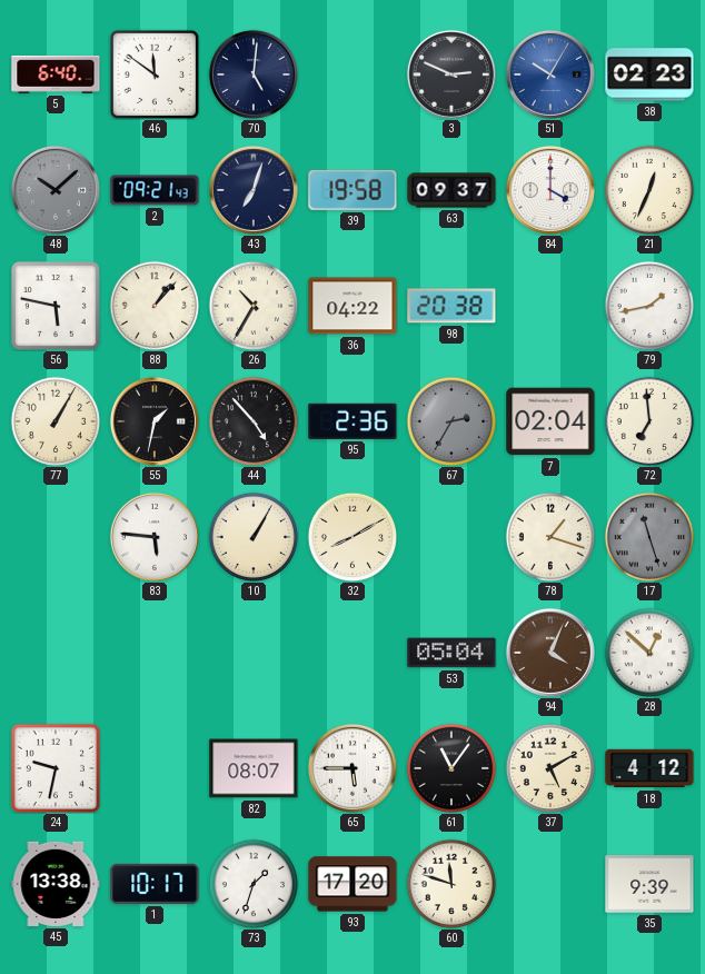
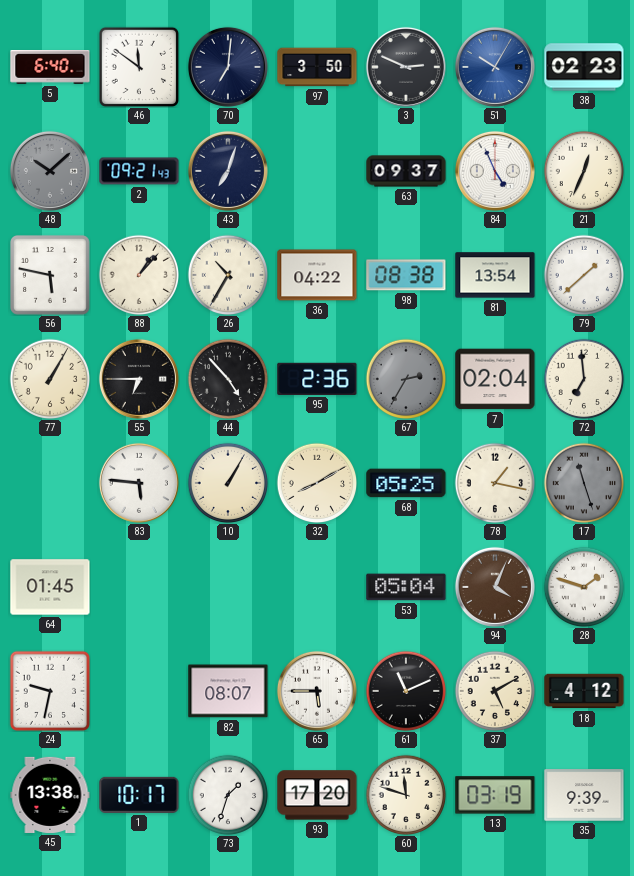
70: 5:01 -> 7:01 (228, 67)
97: none -> 3:50 (317, 67)
39: 19:58 -> none (352, 190)
84: 4:00 -> 4:56 (495, 171)
98: 20:38 -> 08:38 (406, 275)
81: none -> 13:54 (495, 275)
79: 1:43 -> 1:38 (584, 275)
55: 1:32 -> 6:45 (139, 379)
68: none -> 05:25 (406, 483)
78: 1:18 -> 1:17 (495, 483)
64: none -> 01:45 (50, 587)
28: 12:52 -> 1:48 (584, 587)
61: 11:06 -> 11:11 (406, 691)
13: none -> 03:19 (495, 795)
